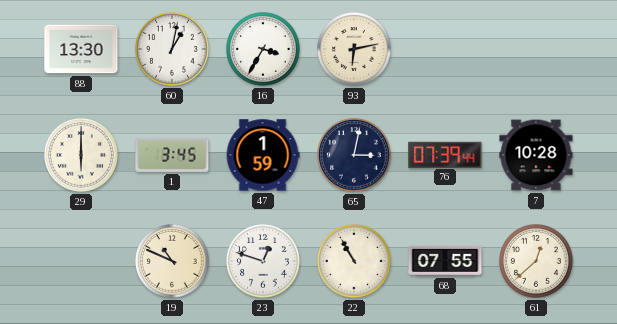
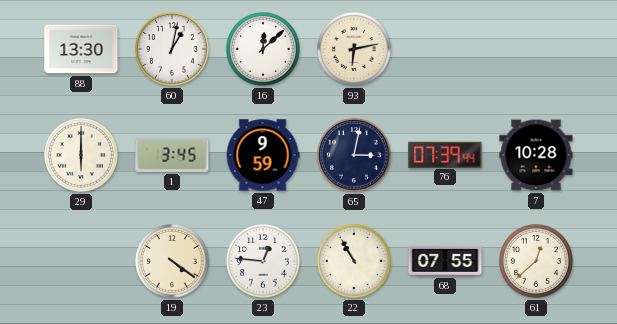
16: 3:35 -> 12:08 (264, 50)
47: 1:59 -> 9:59 (263, 155)
19: 10:49 -> 4:21 (173, 262)
23: 12:48 -> 12:46 (264, 262)
